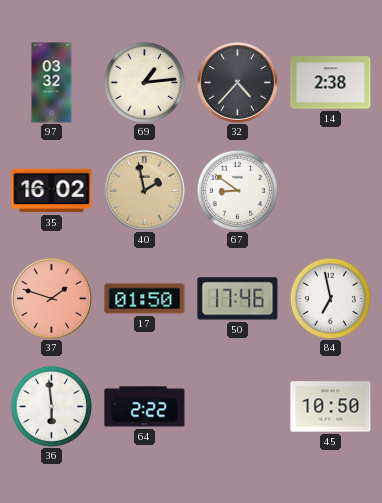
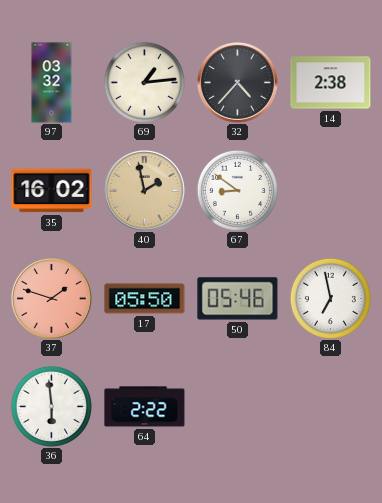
17: 01:50 -> 05:50 (145, 299)
50: 17:46 -> 05:46 (238, 299)
45: 10:50 -> none (331, 407)
